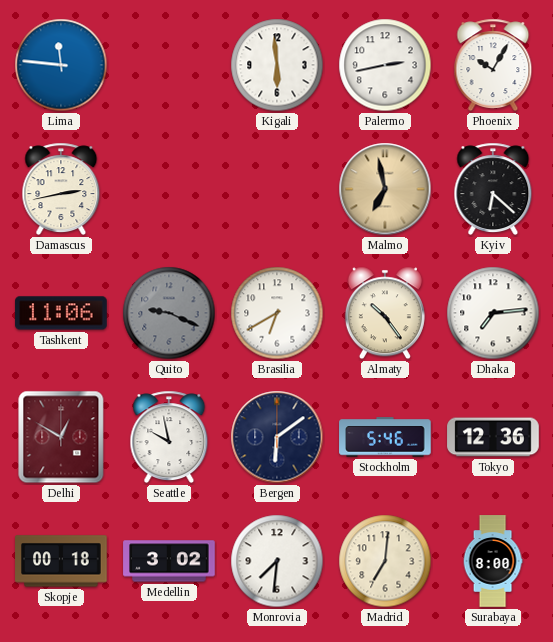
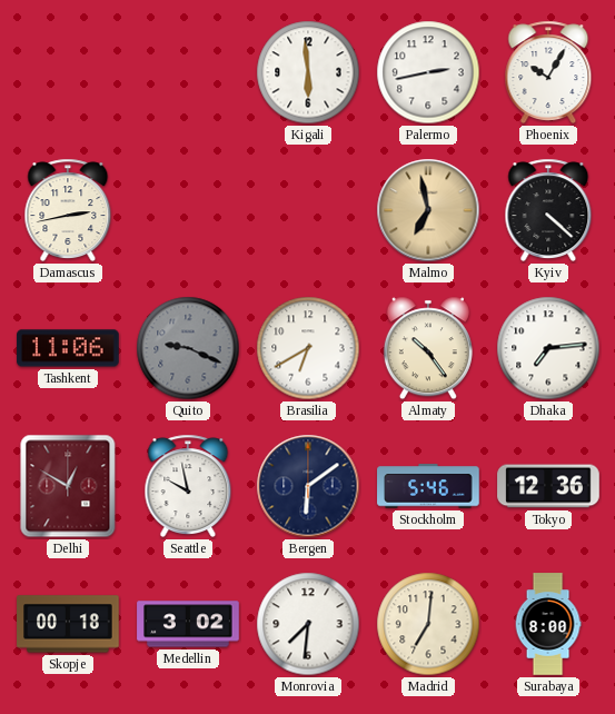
Lima: 11:46 -> none (61, 65)
Kyiv: 6:22 -> 4:22 (548, 210)
